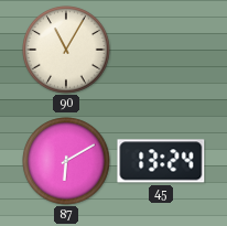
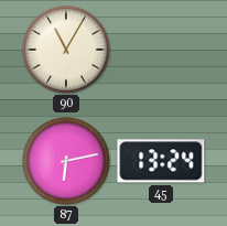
87: 6:10 -> 6:13 (66, 161)
